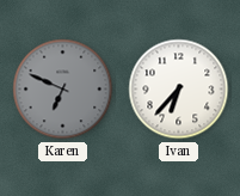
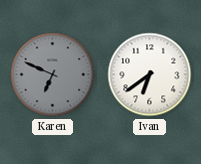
Ivan: 6:37 -> 6:39 (150, 75)
